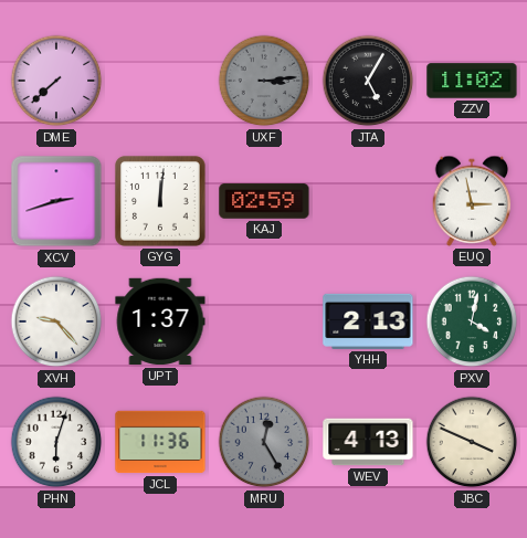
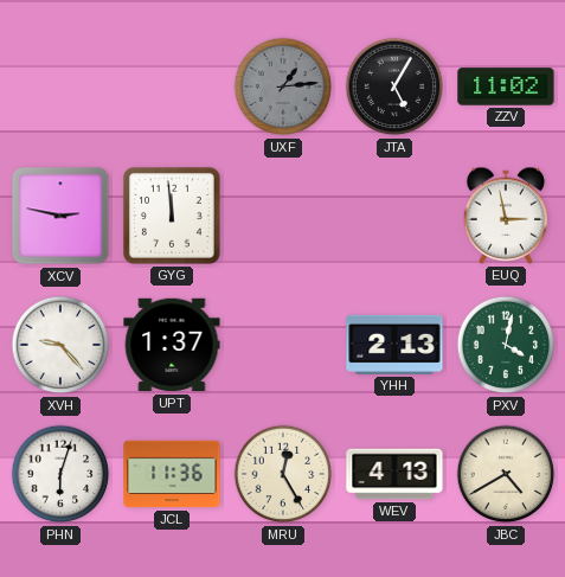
DME: 7:38 -> none (56, 81)
UXF: 3:14 -> 1:14 (283, 86)
XCV: 2:42 -> 2:47 (60, 216)
GYG: 12:01 -> 11:59 (172, 216)
KAJ: 02:59 -> none (264, 201)
MRU dial: grey -> cream (283, 474)
JBC: 3:49 -> 4:40 (506, 474)
